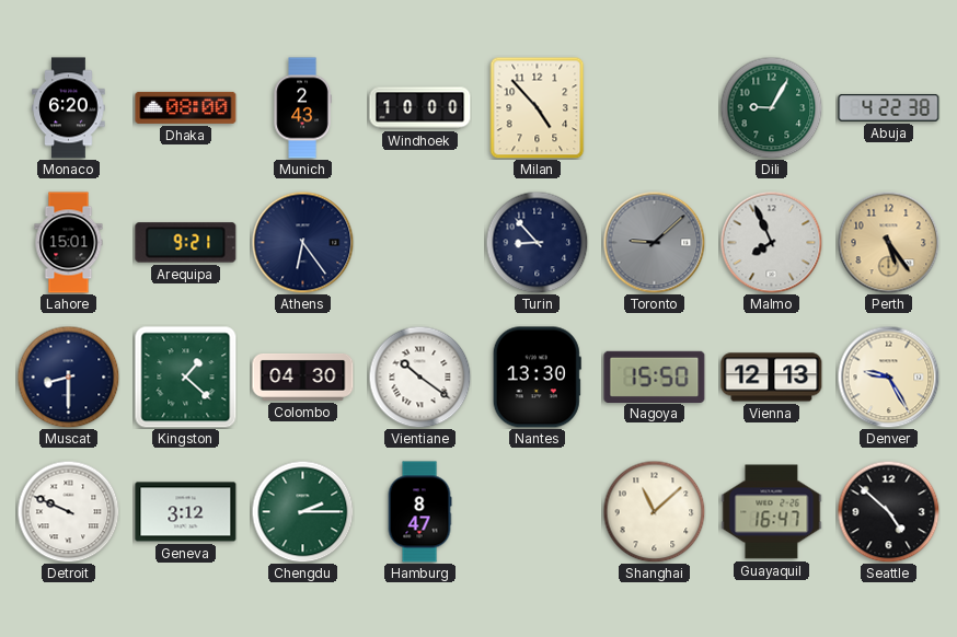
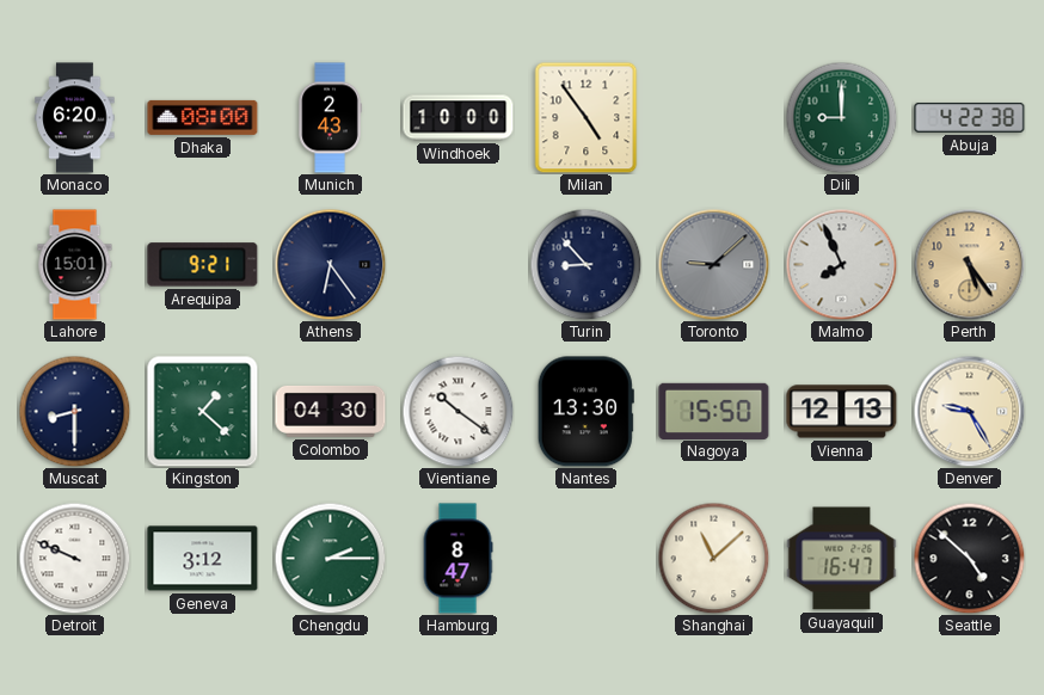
Milan: 4:53 -> 4:54 (587, 117)
Dili: 9:05 -> 9:00 (841, 117)
